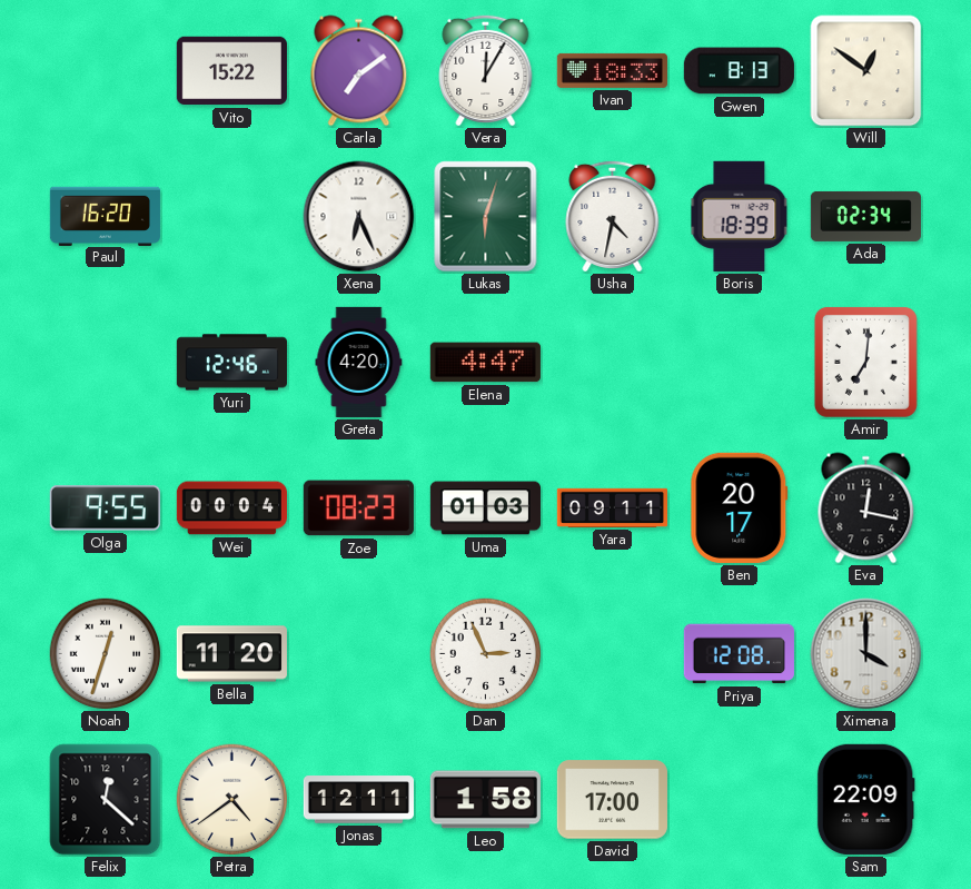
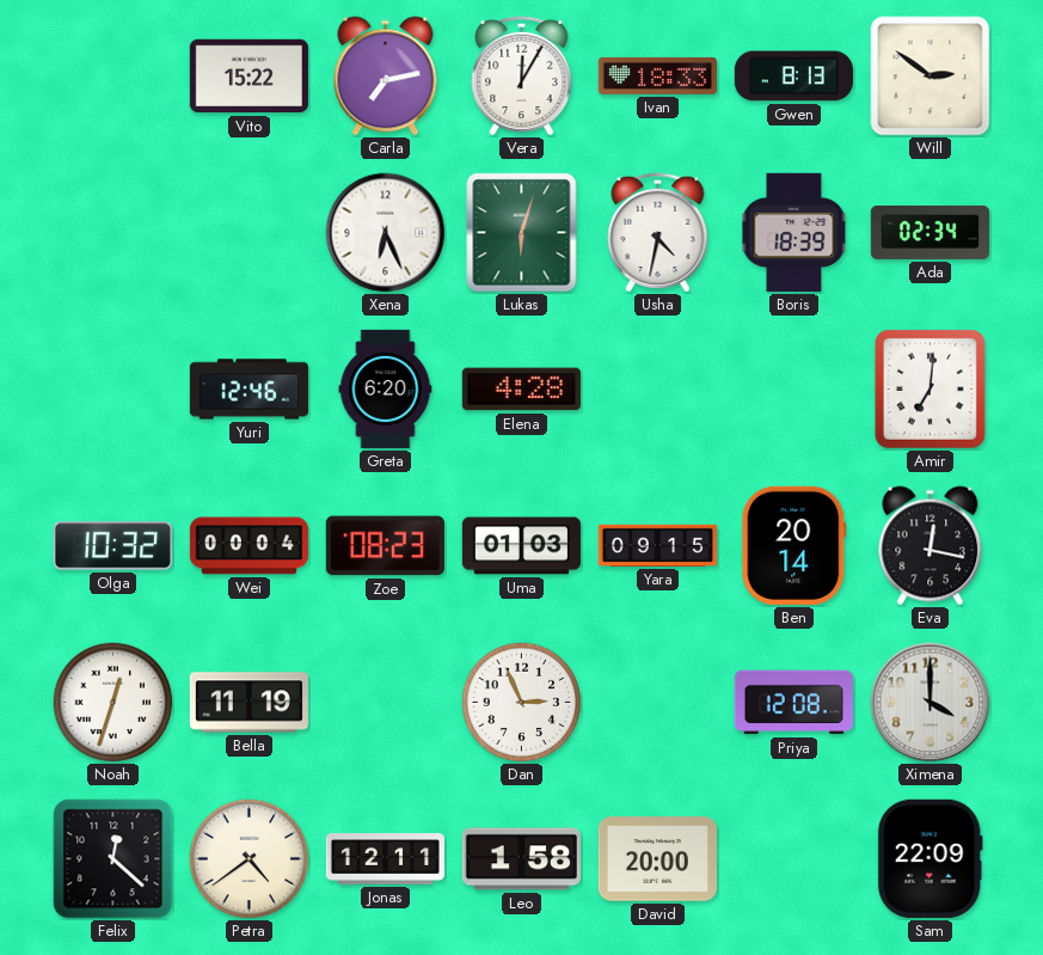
Carla: 7:09 -> 7:13 (386, 76)
Will: 12:51 -> 2:51 (931, 76)
Paul: 16:20 -> none (105, 216)
Greta: 4:20 -> 6:20 (386, 388)
Elena: 4:47 -> 4:28 (521, 390)
Olga: 9:55 -> 10:32 (112, 546)
Yara: 09:11 -> 09:15 (657, 545)
Ben: 20:17 -> 20:14 (794, 545)
Bella: 11:20 -> 11:19 (249, 703)
David: 17:00 -> 20:00 (657, 859)
